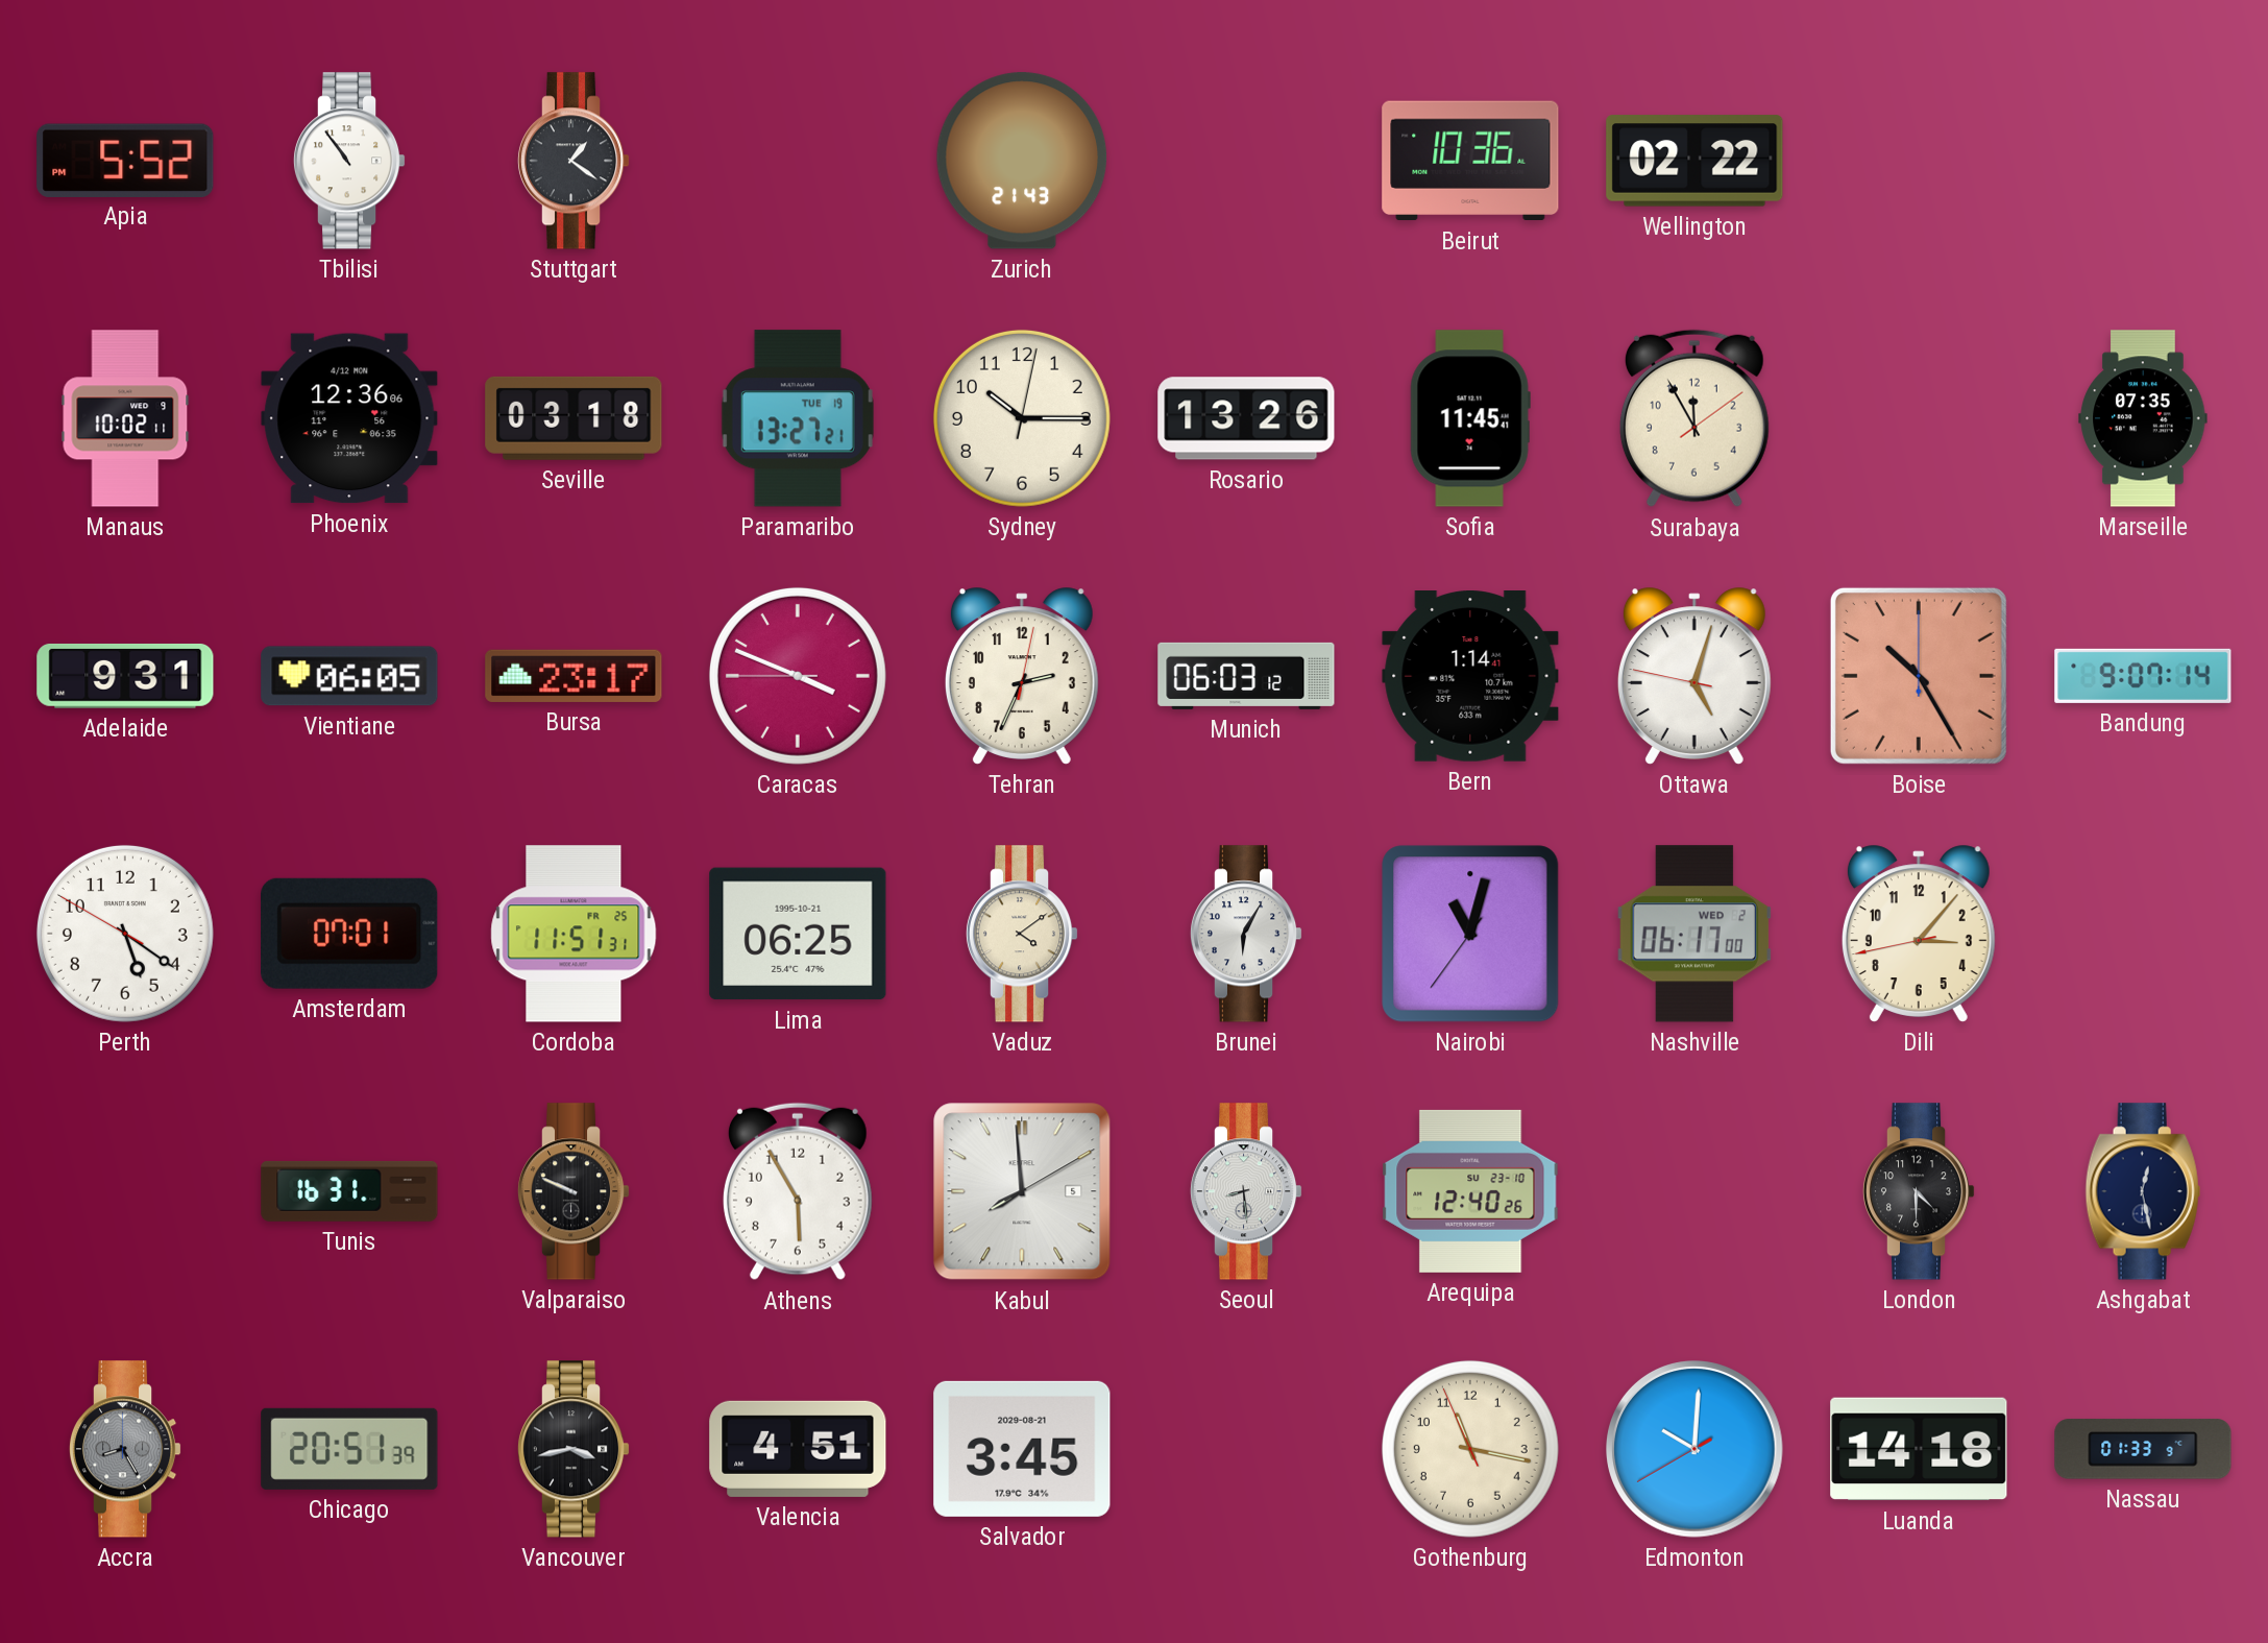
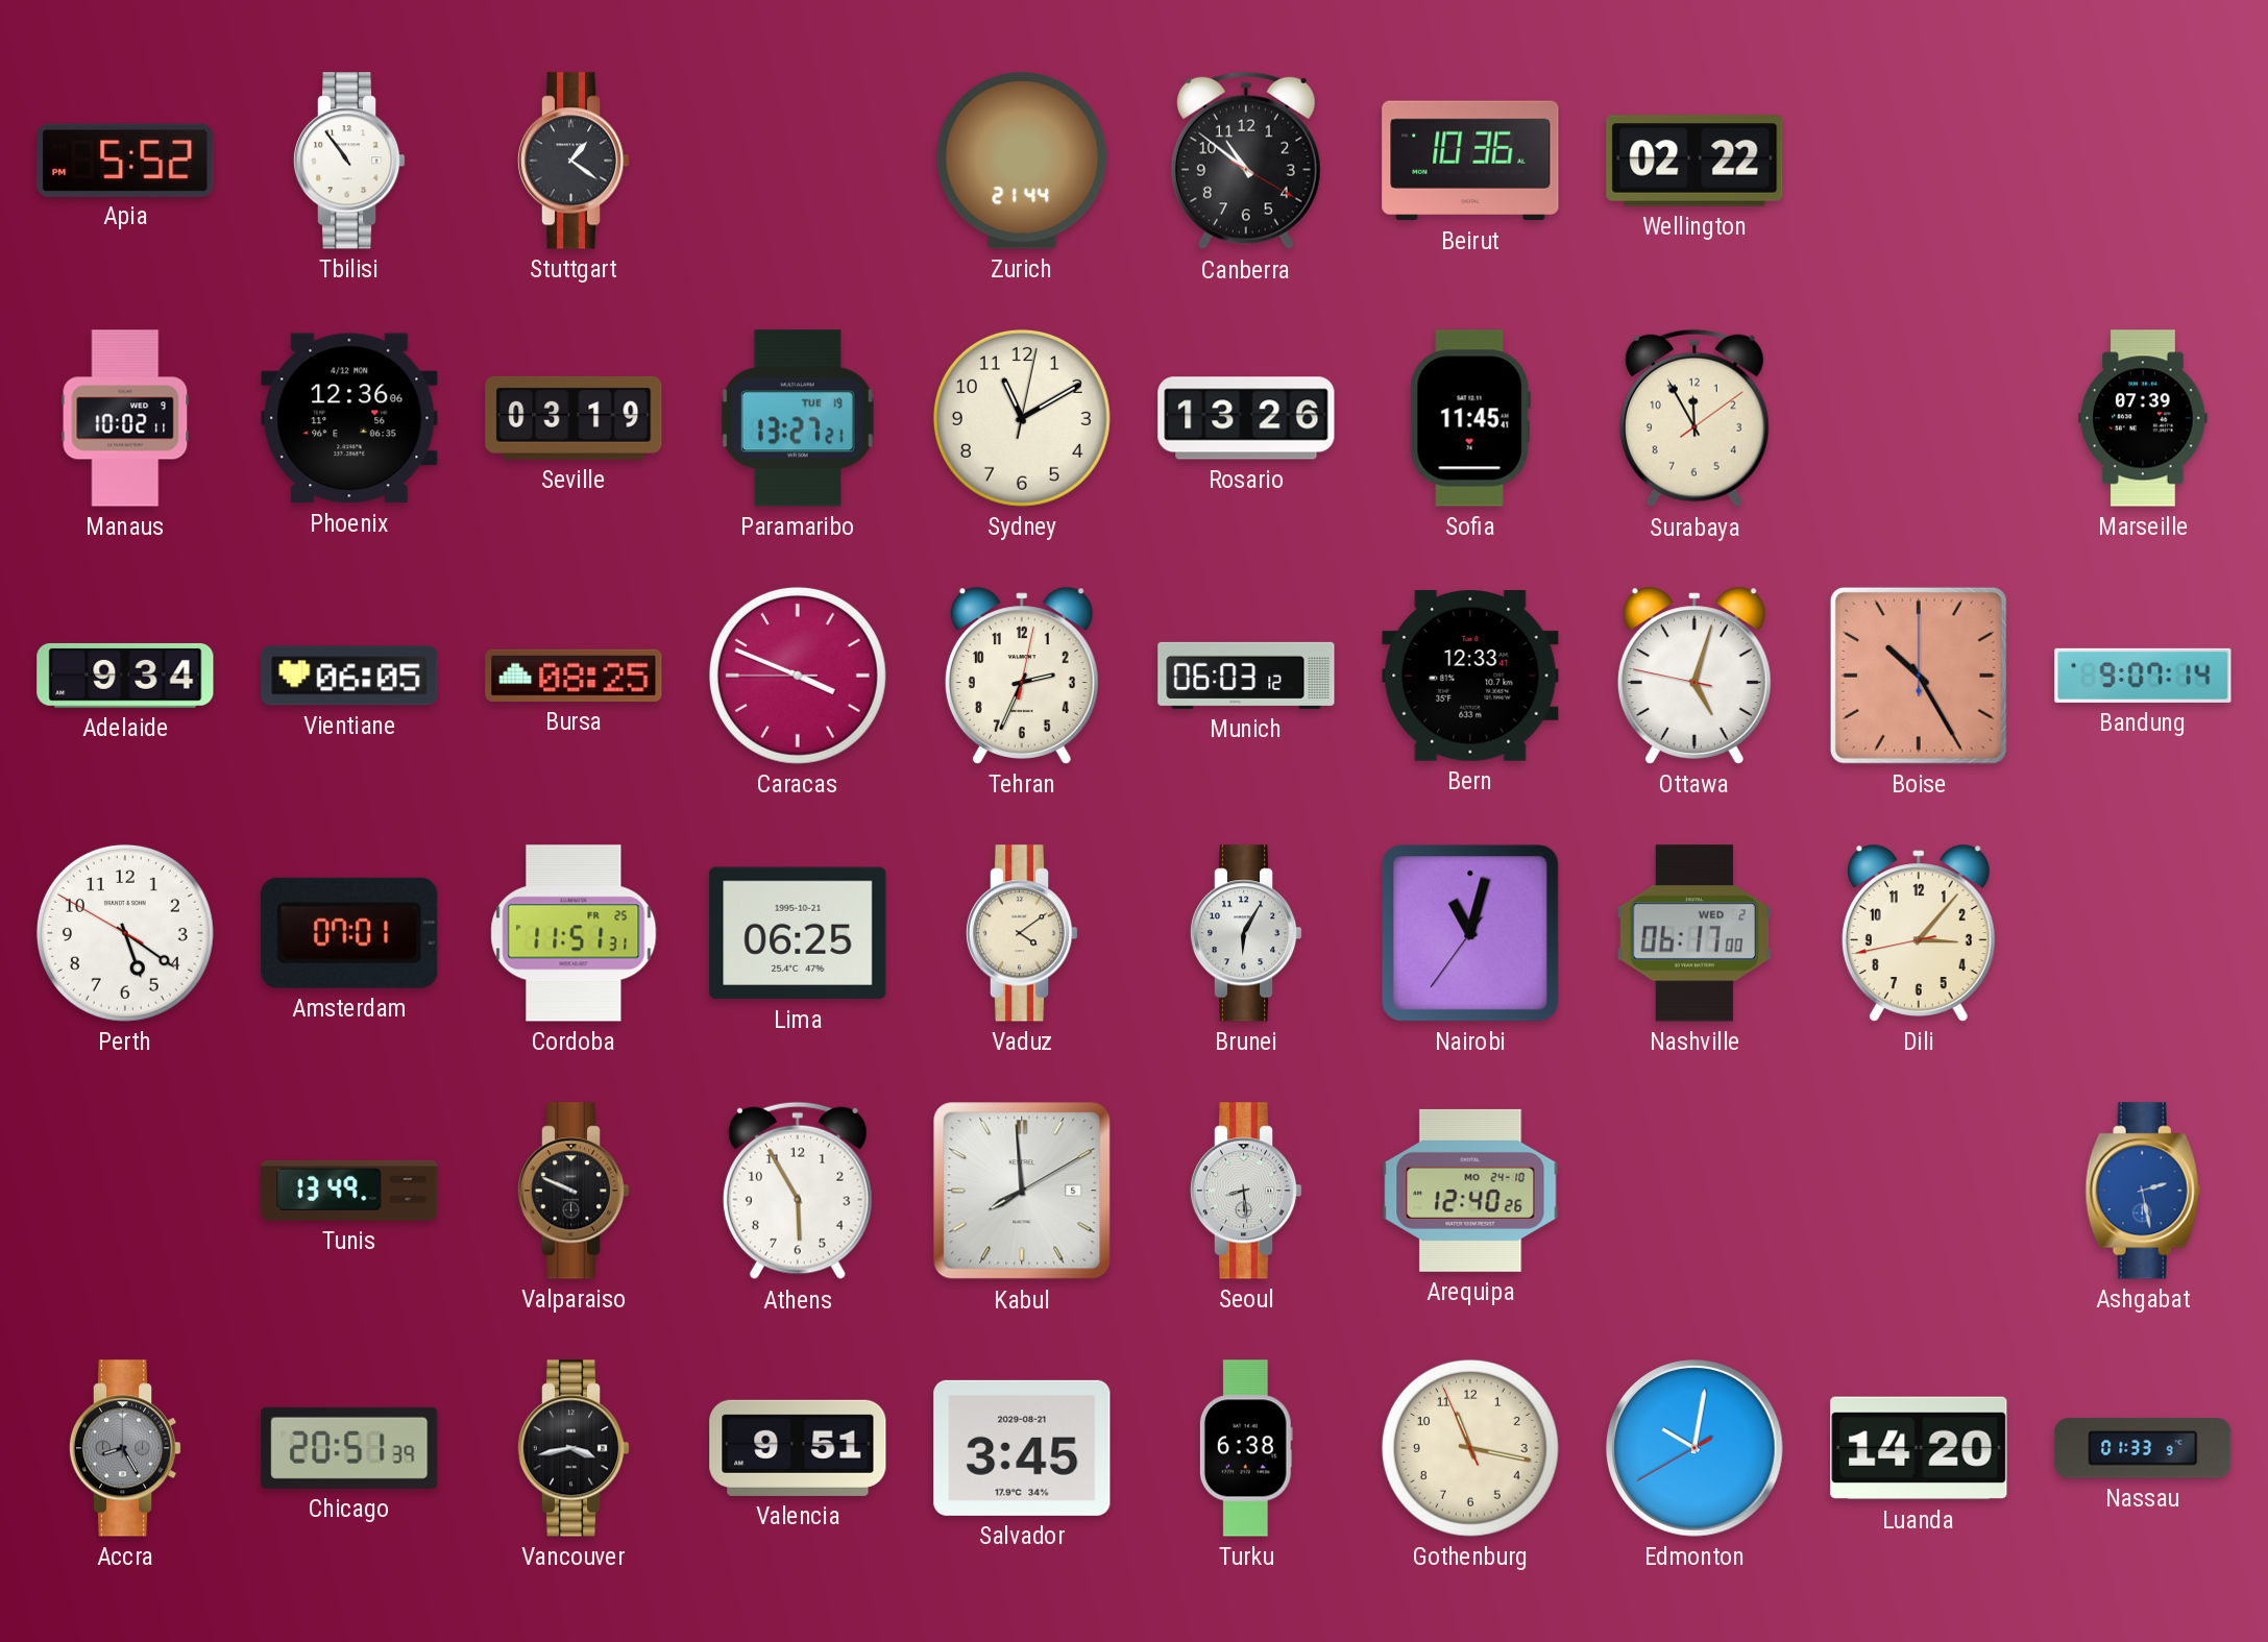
Zurich: 21:43 -> 21:44 (1022, 161)
Canberra: none -> 10:51 (1246, 161)
Seville: 03:18 -> 03:19 (574, 418)
Sydney: 10:15 -> 11:10 (1022, 418)
Marseille: 07:35 -> 07:39 (2143, 418)
Adelaide: 9:31 -> 9:34 (125, 676)
Bursa: 23:17 -> 08:25 (574, 676)
Bern: 1:14 -> 12:33 (1470, 677)
Tunis: 16:31 -> 13:49 (349, 1191)
Arequipa date: SU 23-10 -> MO 24-10 (1470, 1191)
London: 4:30 -> none (1919, 1191)
Ashgabat: 12:28 -> 2:28 (2143, 1191)
Ashgabat dial: navy -> blue (2143, 1191)
Valencia: 4:51 -> 9:51 (798, 1448)
Turku: none -> 6:38 (1246, 1448)
Edmonton: 10:00 -> 10:01 (1696, 1449)
Luanda: 14:18 -> 14:20 (1919, 1448)
